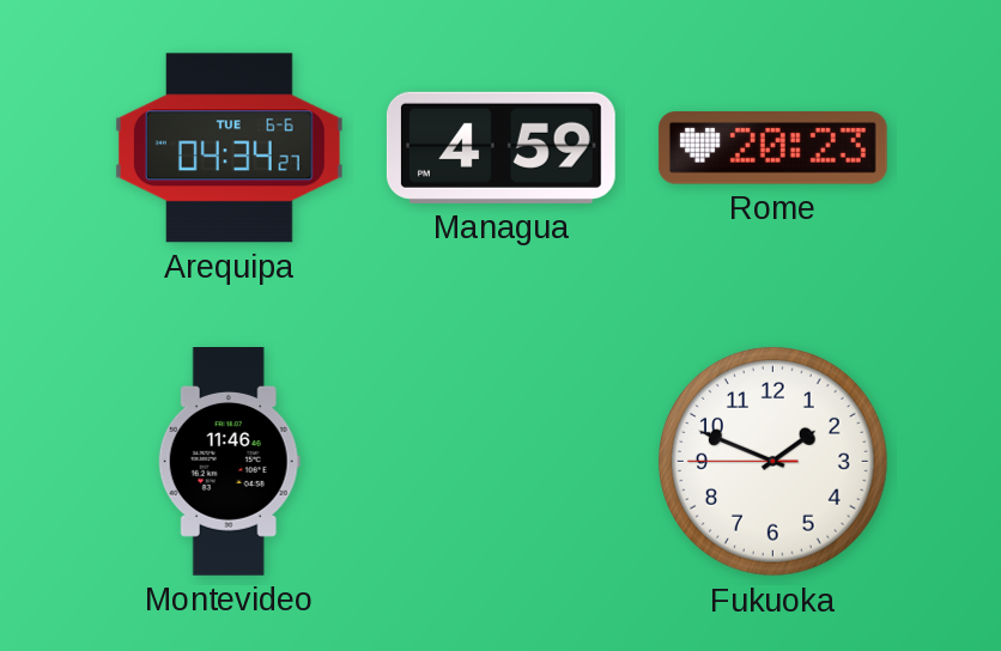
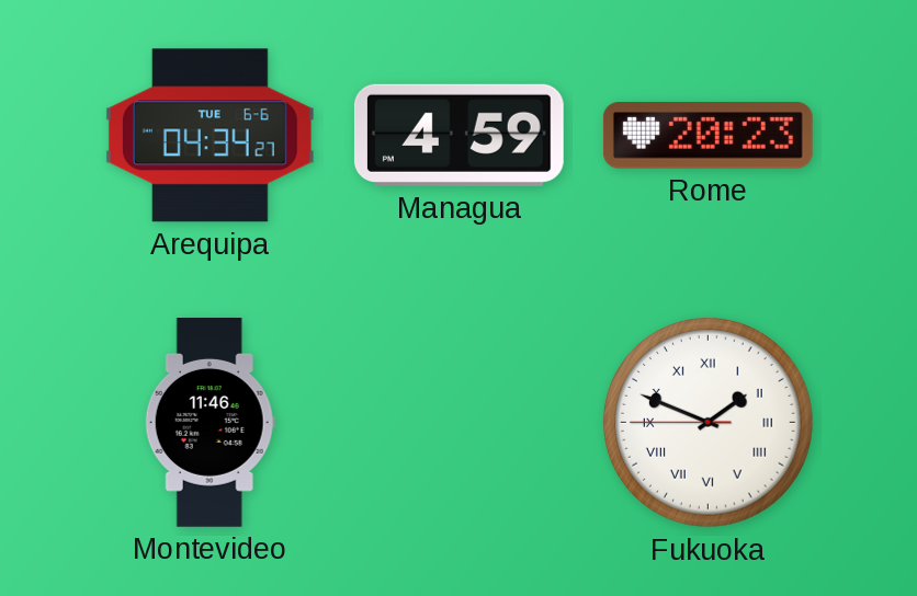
Fukuoka numerals: Arabic -> Roman (709, 423)
